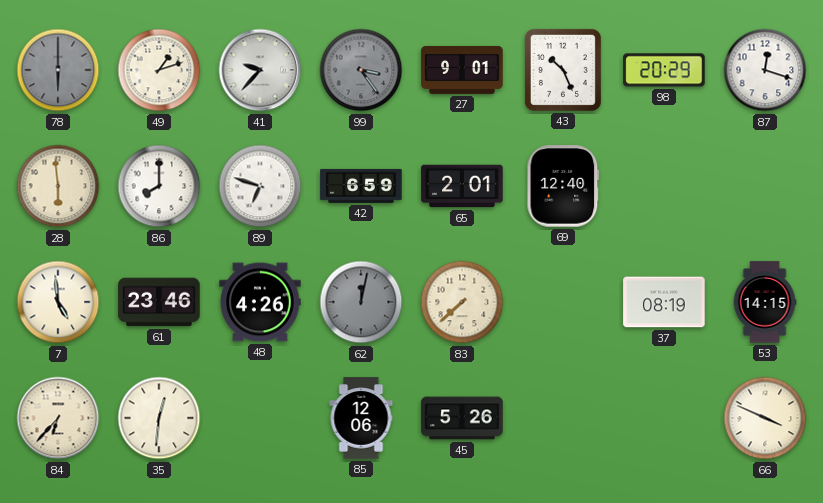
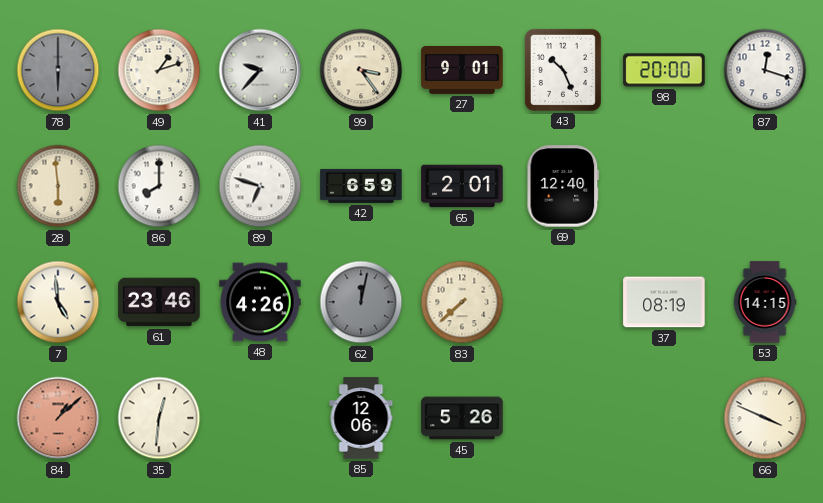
99 dial: grey -> cream (361, 70)
98: 20:29 -> 20:00 (664, 70)
84: 6:37 -> 1:08 (58, 418)
84 dial: cream -> salmon (58, 418)
